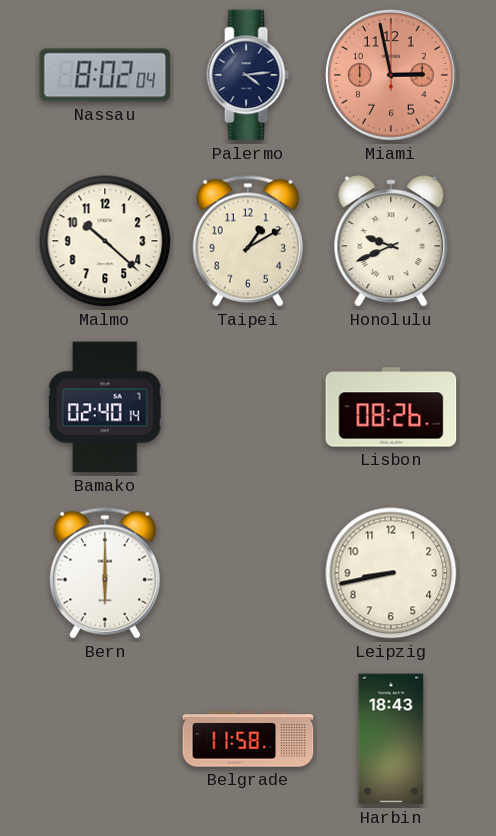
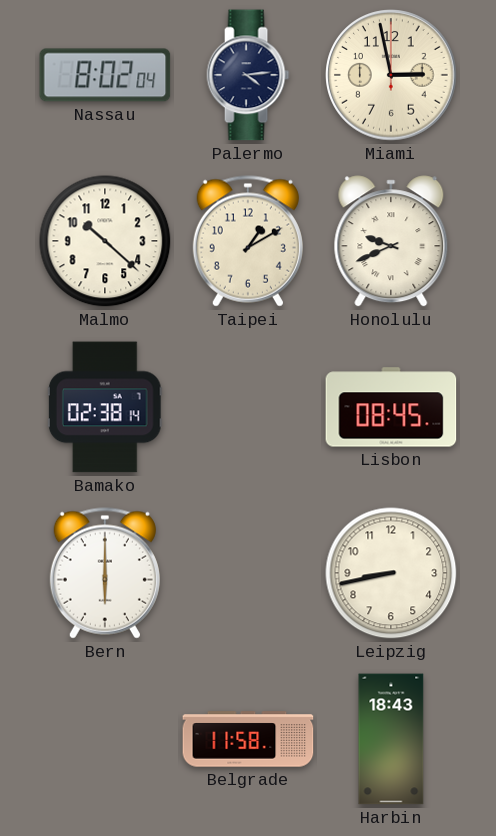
Miami dial: salmon -> cream (391, 75)
Bamako: 02:40 -> 02:38 (105, 407)
Lisbon: 08:26 -> 08:45 (391, 407)
